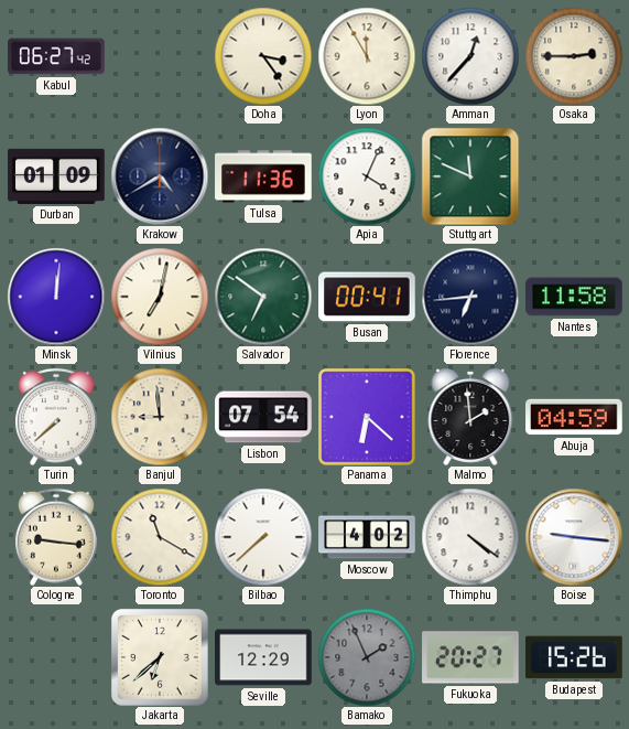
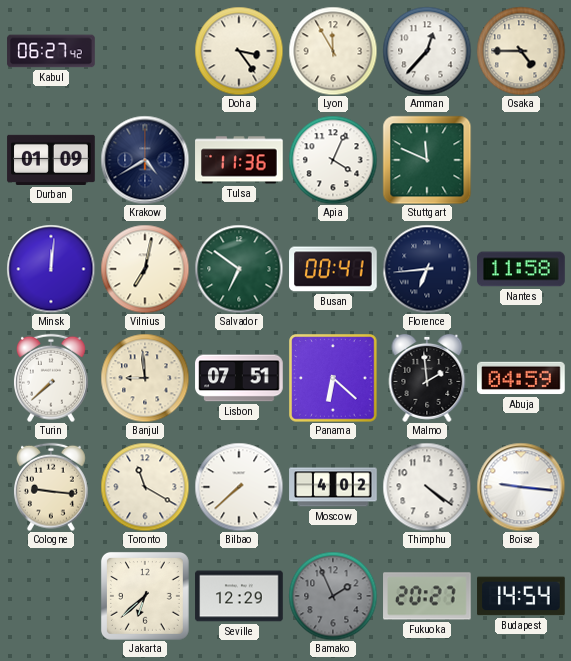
Osaka: 2:45 -> 4:45 (521, 51)
Lisbon: 07:54 -> 07:51 (239, 378)
Budapest: 15:26 -> 14:54 (521, 596)
